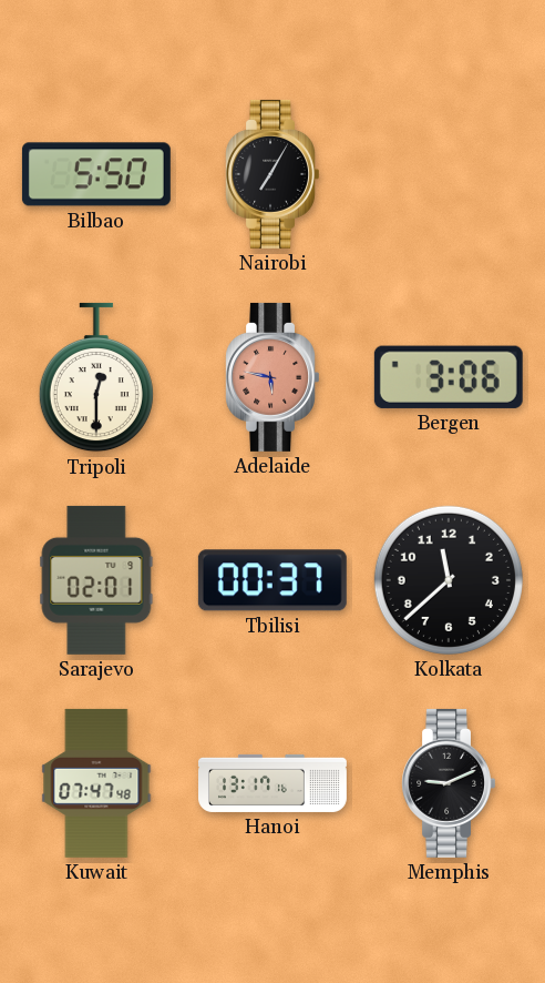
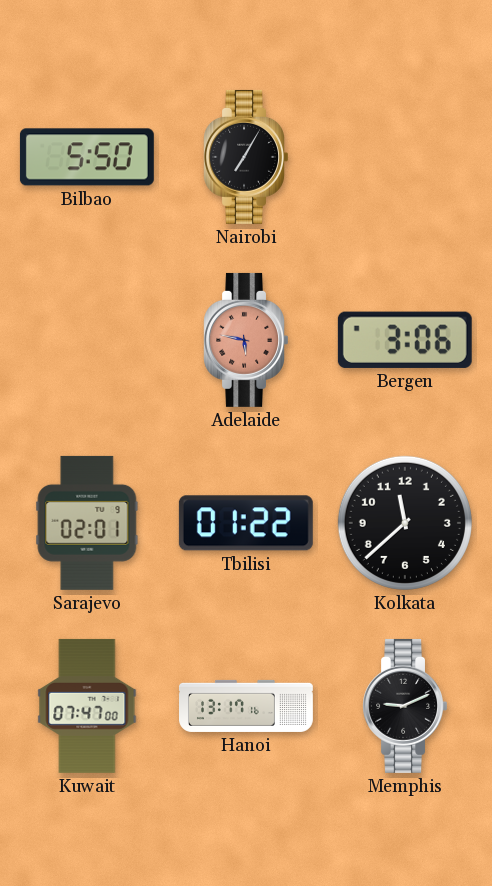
Tripoli: 12:30 -> none (96, 377)
Tbilisi: 00:37 -> 01:22 (246, 523)
Kuwait: 07:47:48 -> 07:47:00 (87, 706)
